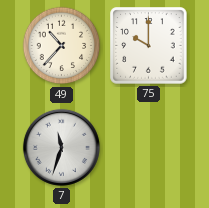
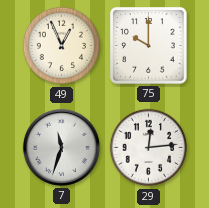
49: 10:37 -> 12:56 (62, 46)
29: none -> 12:14 (149, 148)
